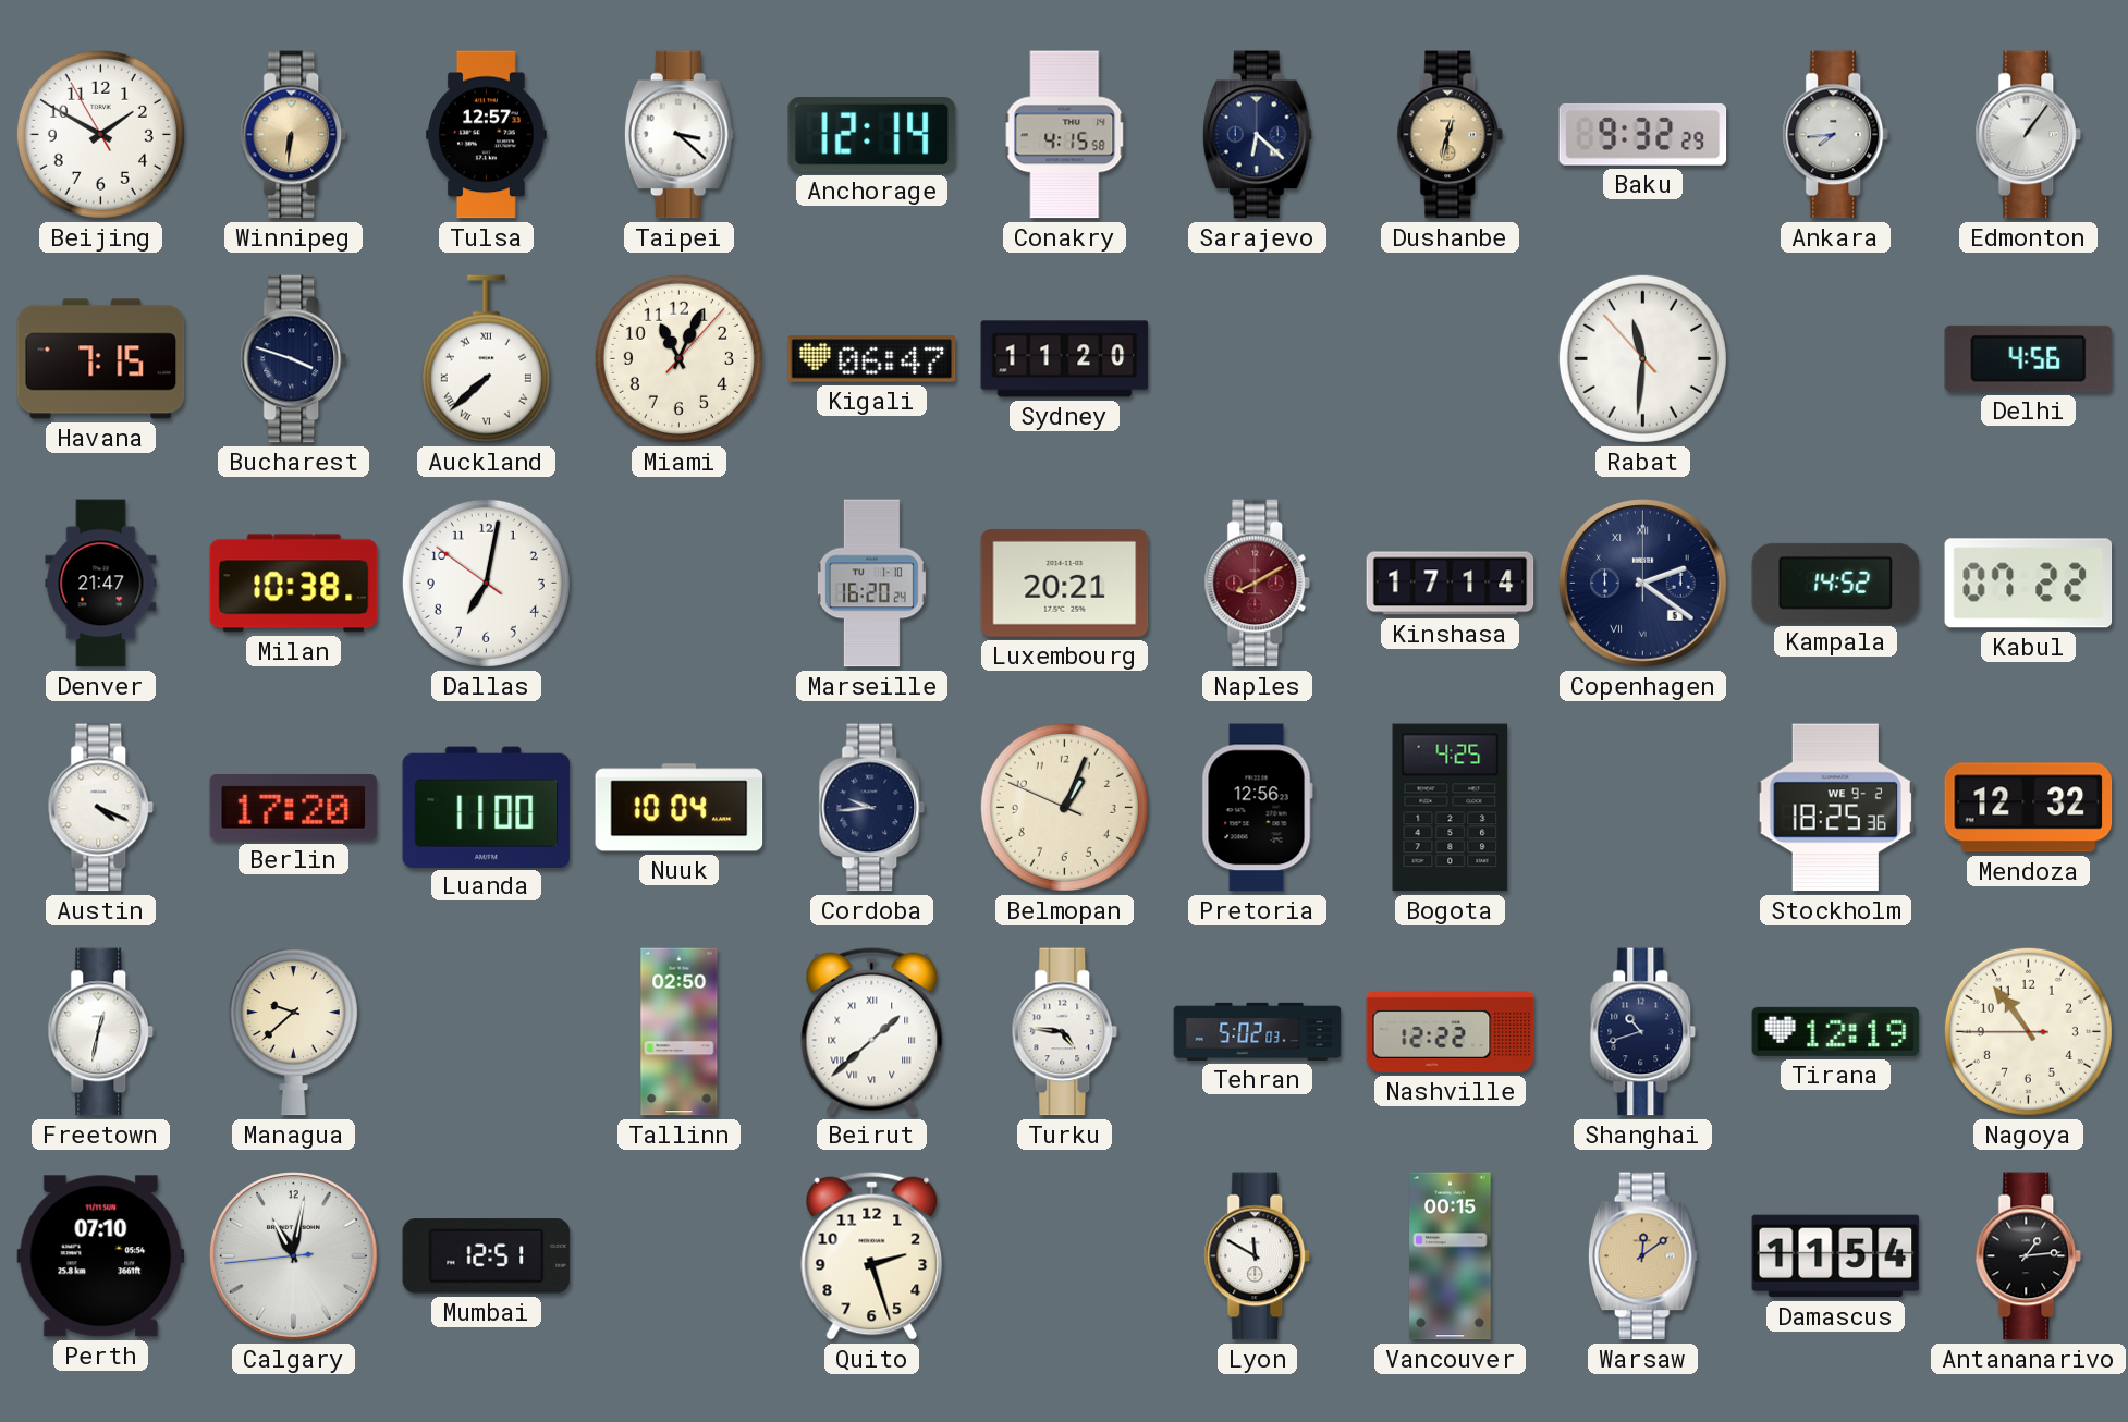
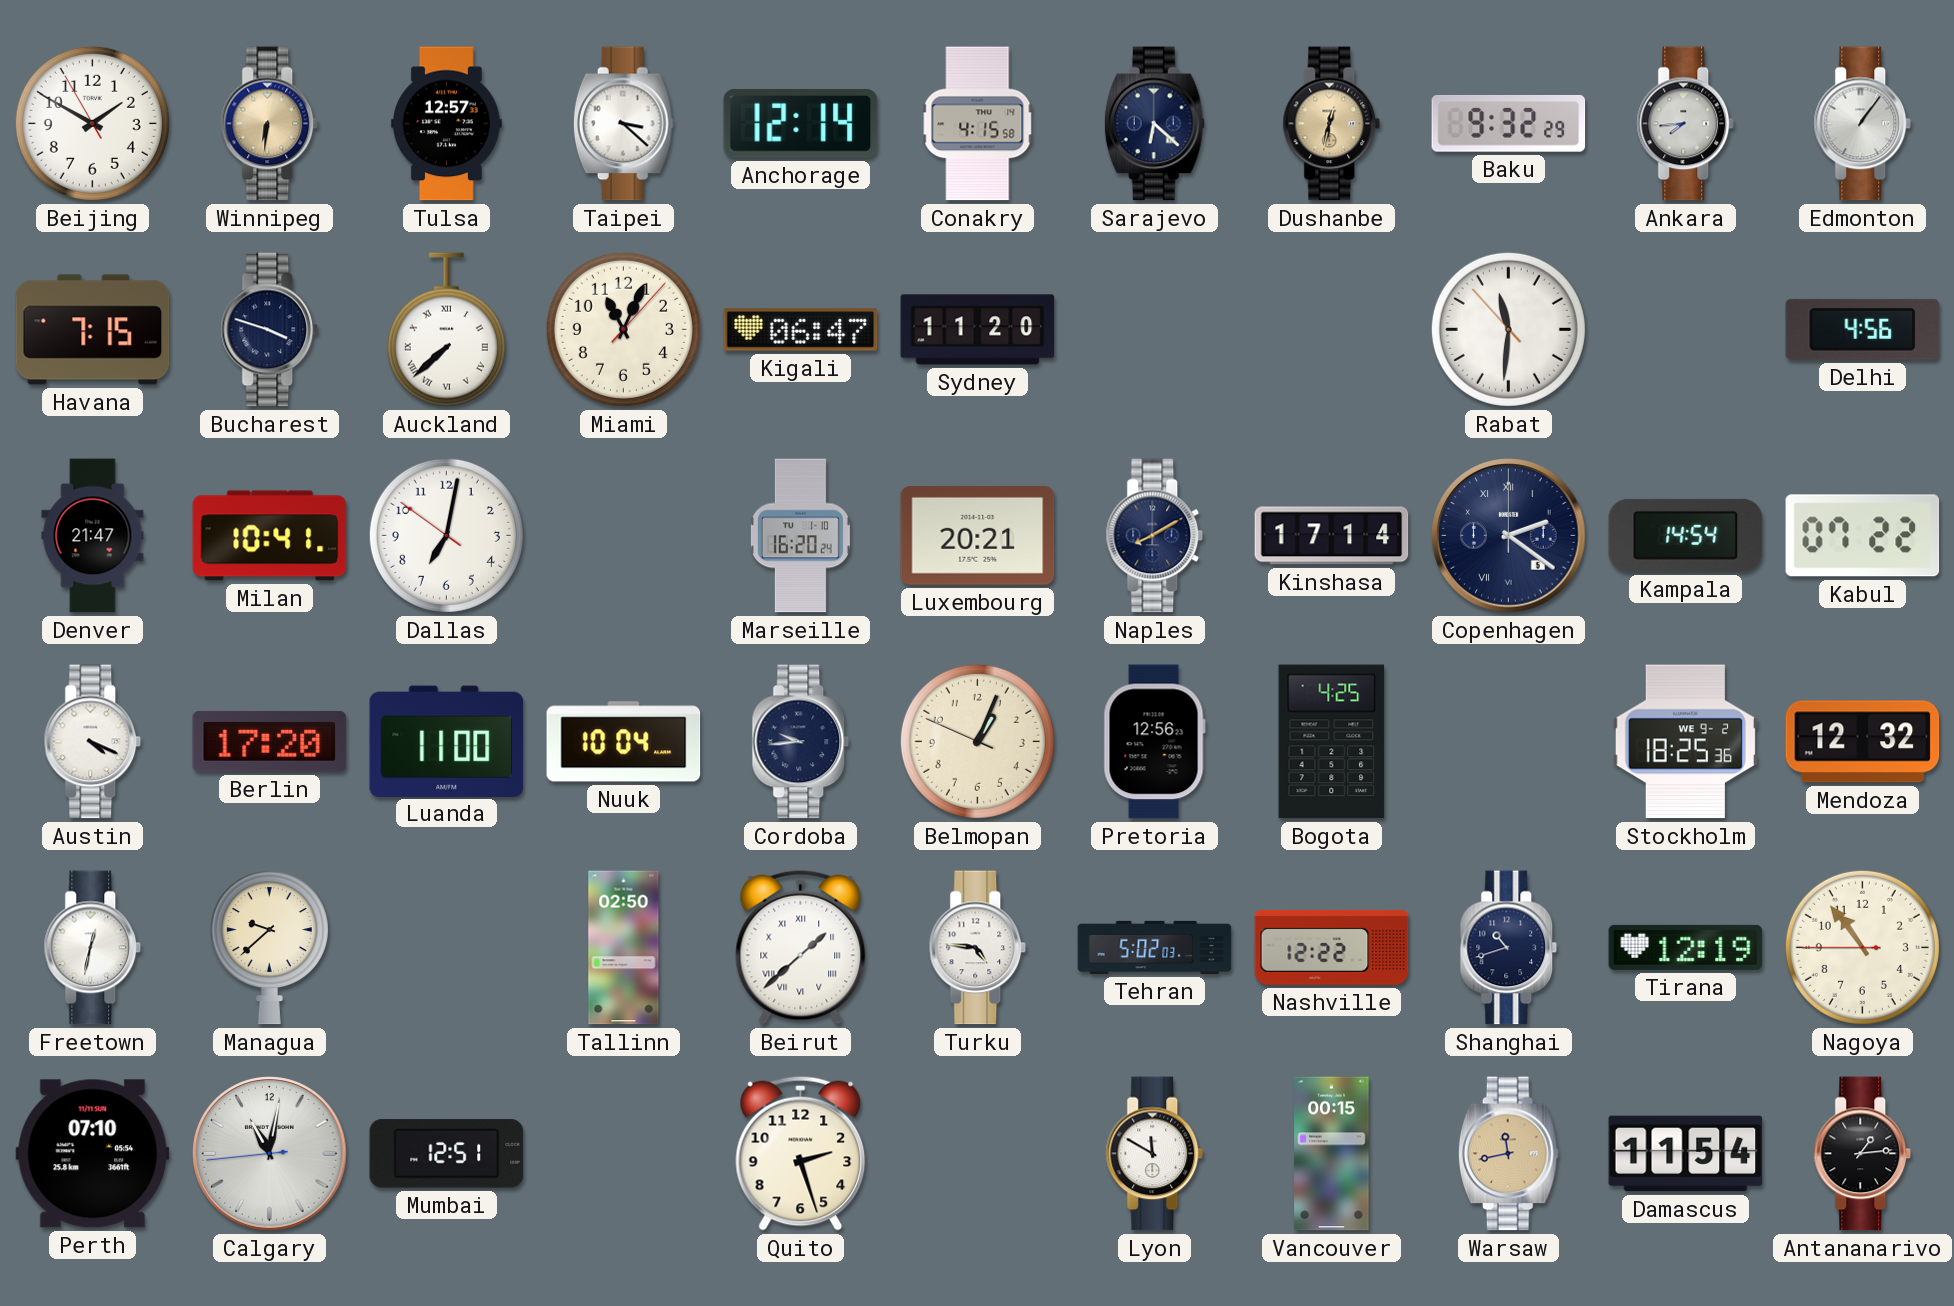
Milan: 10:38 -> 10:41 (270, 536)
Naples dial: burgundy -> navy (1155, 536)
Kampala: 14:52 -> 14:54 (1686, 535)
Warsaw: 12:09 -> 11:43 (1508, 1154)
